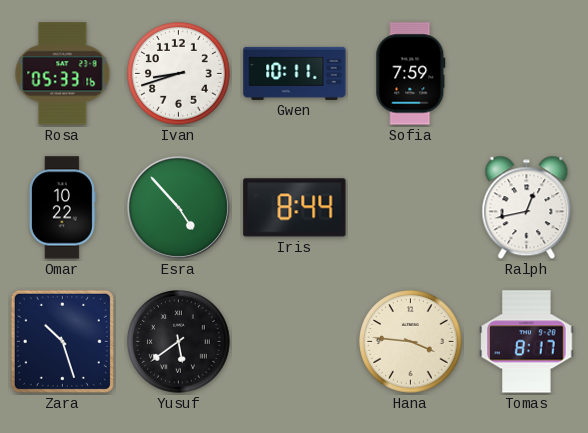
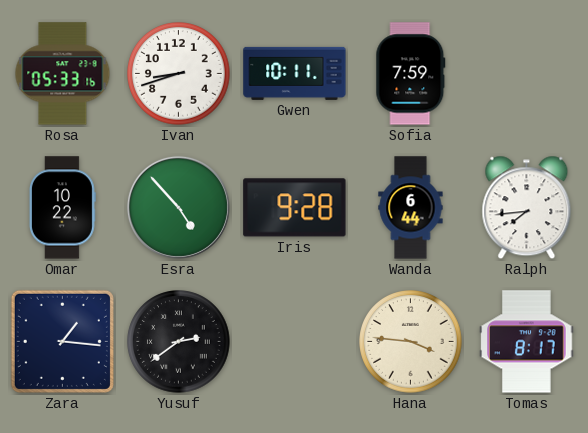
Iris: 8:44 -> 9:28 (295, 208)
Wanda: none -> 6:44 (411, 208)
Ralph: 12:43 -> 7:44 (527, 208)
Zara: 10:27 -> 1:16 (62, 341)
Yusuf: 5:39 -> 2:39 (179, 342)
